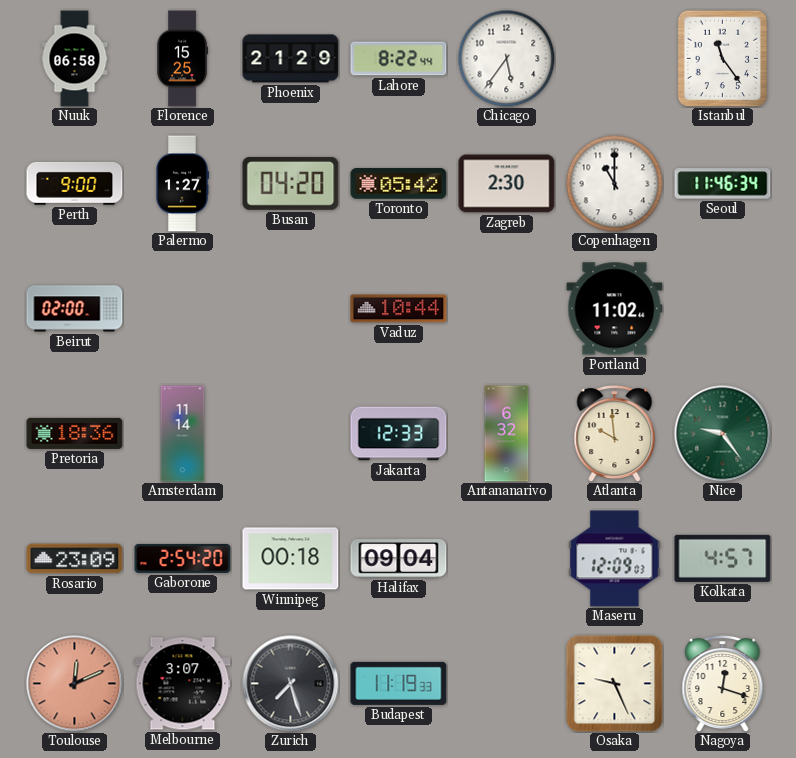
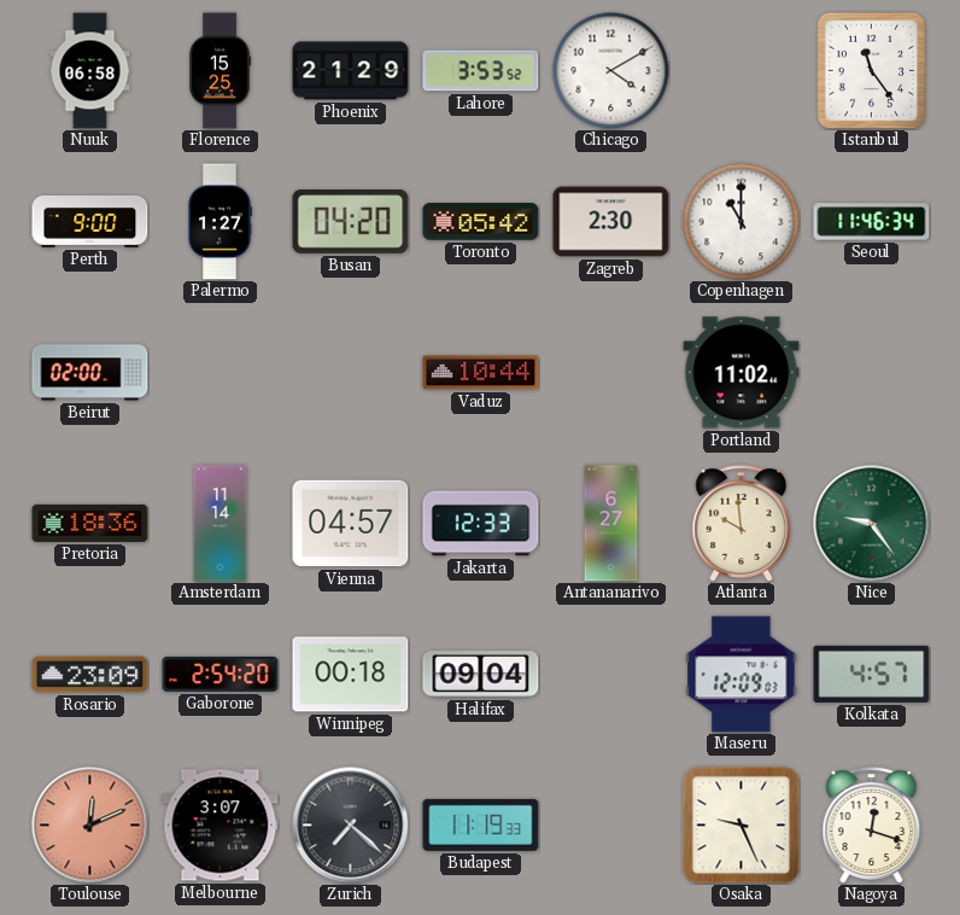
Lahore: 8:22 -> 3:53 (481, 71)
Chicago: 5:36 -> 4:10 (610, 70)
Vienna: none -> 04:57 (351, 524)
Antananarivo: 6:32 -> 6:27 (611, 524)
Zurich: 7:27 -> 7:22 (351, 826)
